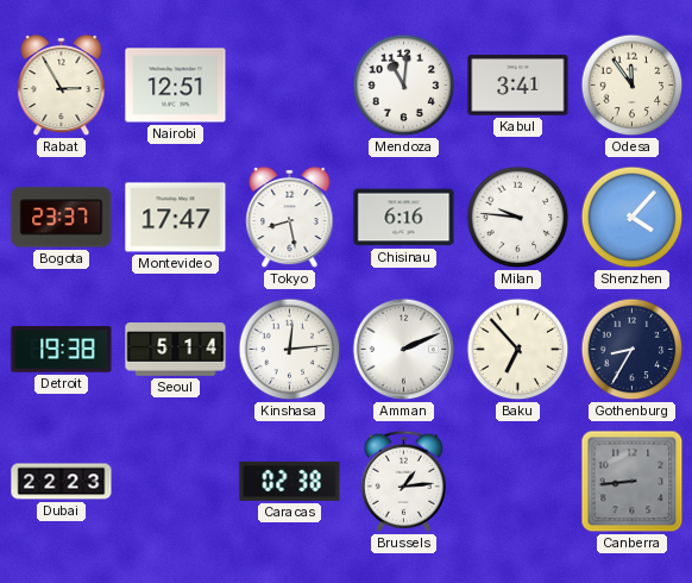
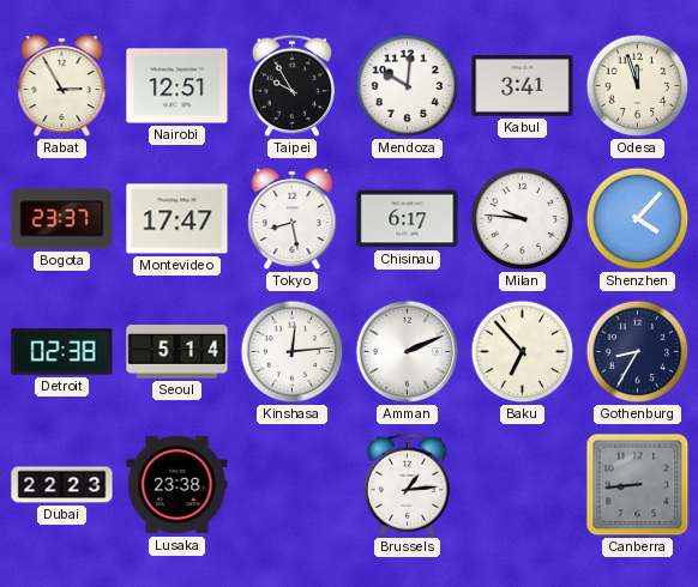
Taipei: none -> 9:55 (291, 85)
Mendoza: 11:01 -> 10:01 (408, 86)
Odesa: 11:54 -> 11:57 (638, 86)
Chisinau: 6:16 -> 6:17 (408, 219)
Detroit: 19:38 -> 02:38 (62, 352)
Lusaka: none -> 23:38 (177, 485)
Caracas: 02:38 -> none (290, 481)
